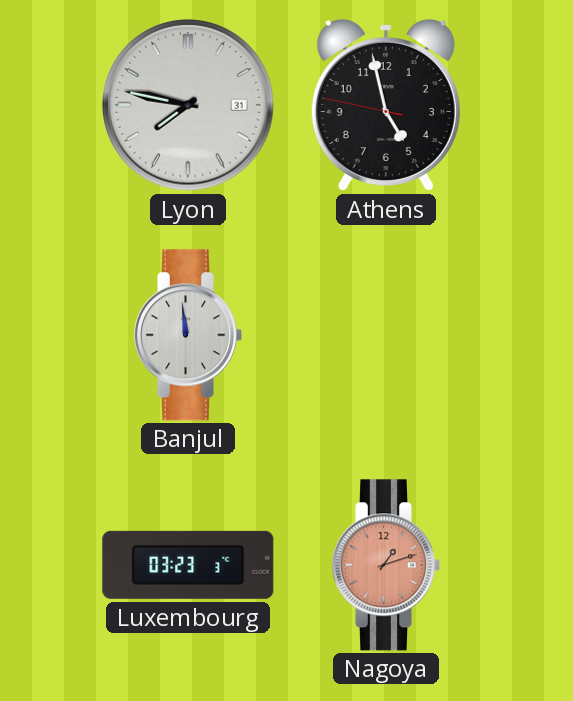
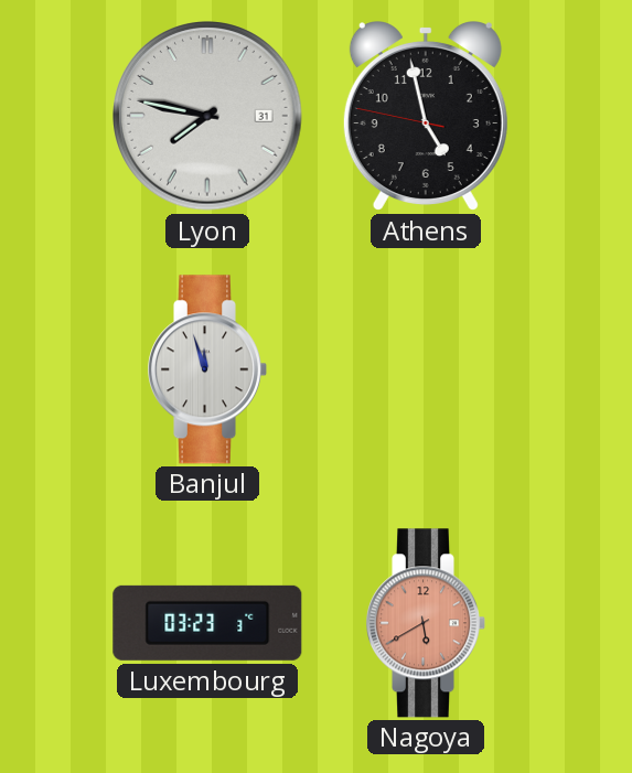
Banjul: 11:59 -> 11:57 (206, 369)
Nagoya: 1:12 -> 5:40 (425, 623)
